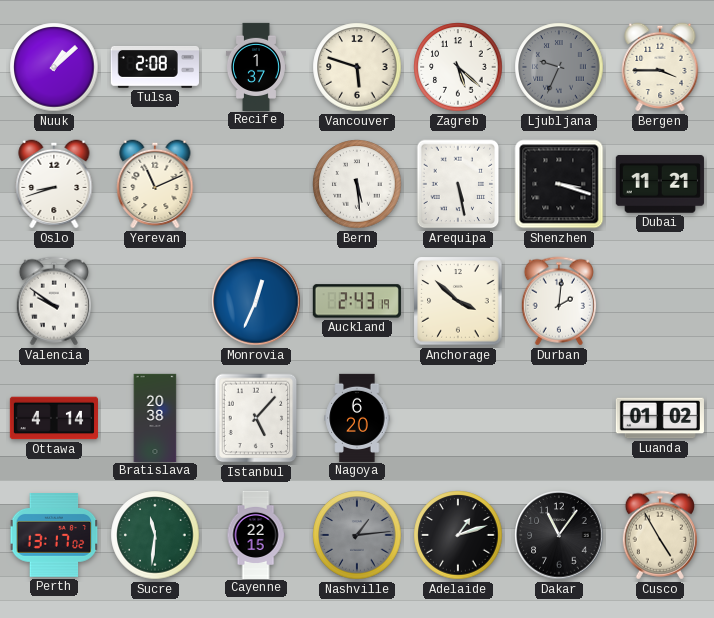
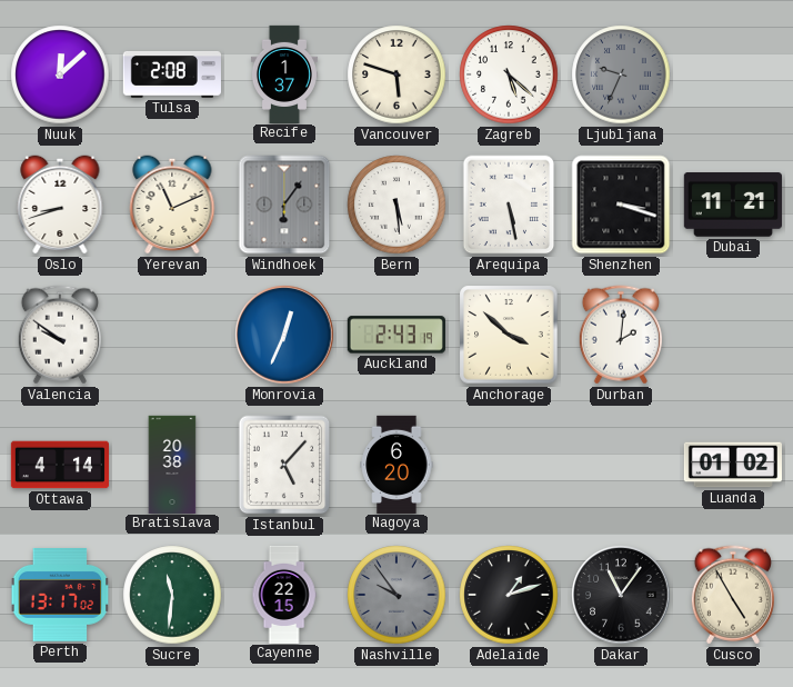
Nuuk: 1:08 -> 12:08 (60, 74)
Bergen: 3:45 -> none (660, 67)
Windhoek: none -> 6:06 (284, 205)
Nashville: 1:14 -> 9:54 (396, 595)
